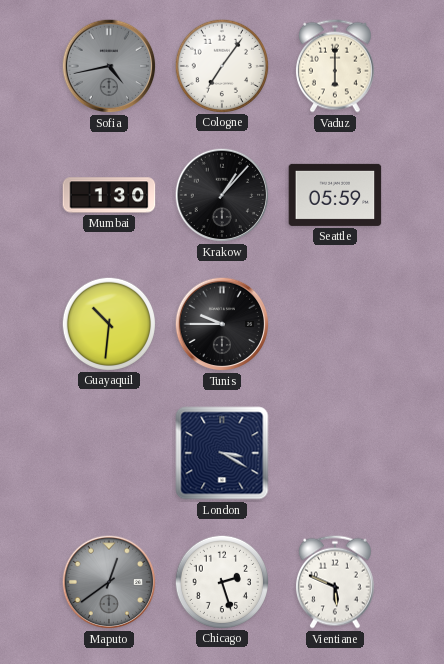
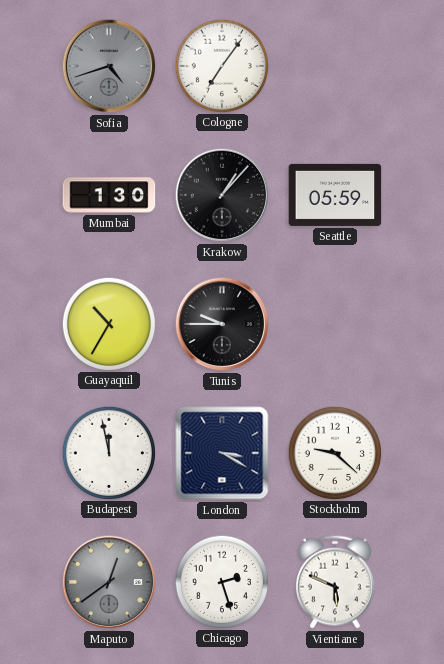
Sofia: 4:43 -> 4:42 (109, 66)
Vaduz: 6:00 -> none (335, 66)
Guayaquil: 10:31 -> 10:35 (108, 323)
Budapest: none -> 11:58 (108, 452)
Stockholm: none -> 9:22 (334, 452)
